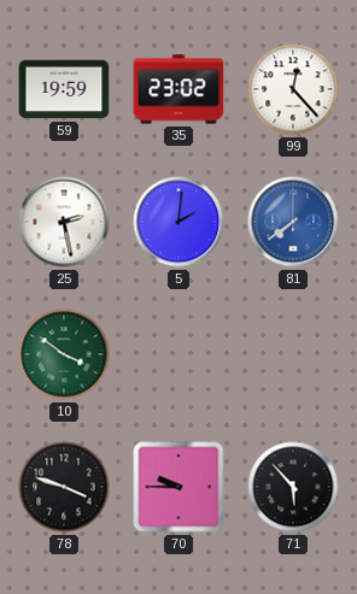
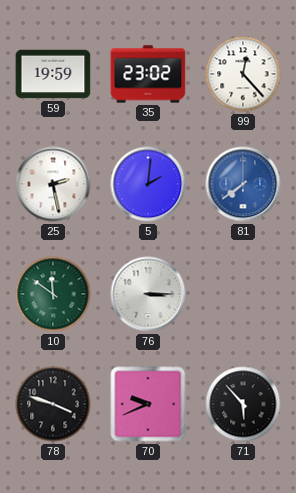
10: 3:51 -> 11:51 (53, 294)
76: none -> 3:15 (148, 294)
70: 9:45 -> 9:41 (148, 404)
